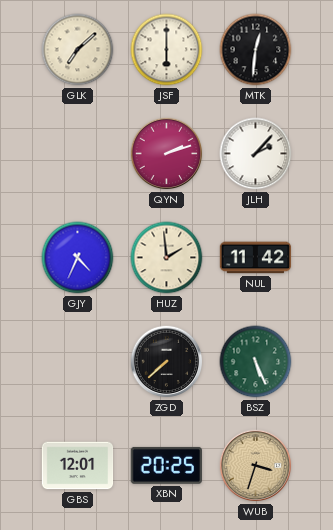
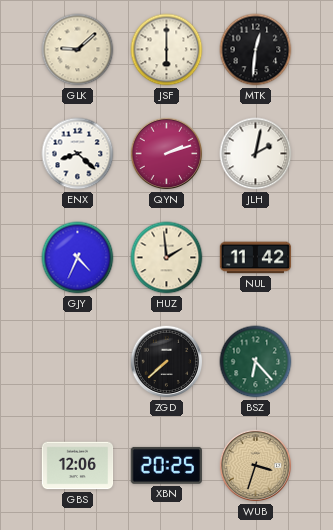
GLK: 7:08 -> 9:08 (78, 50)
ENX: none -> 8:22 (78, 154)
JLH: 2:07 -> 2:02 (256, 154)
BSZ: 5:26 -> 6:23 (256, 362)
GBS: 12:01 -> 12:06 (78, 466)
